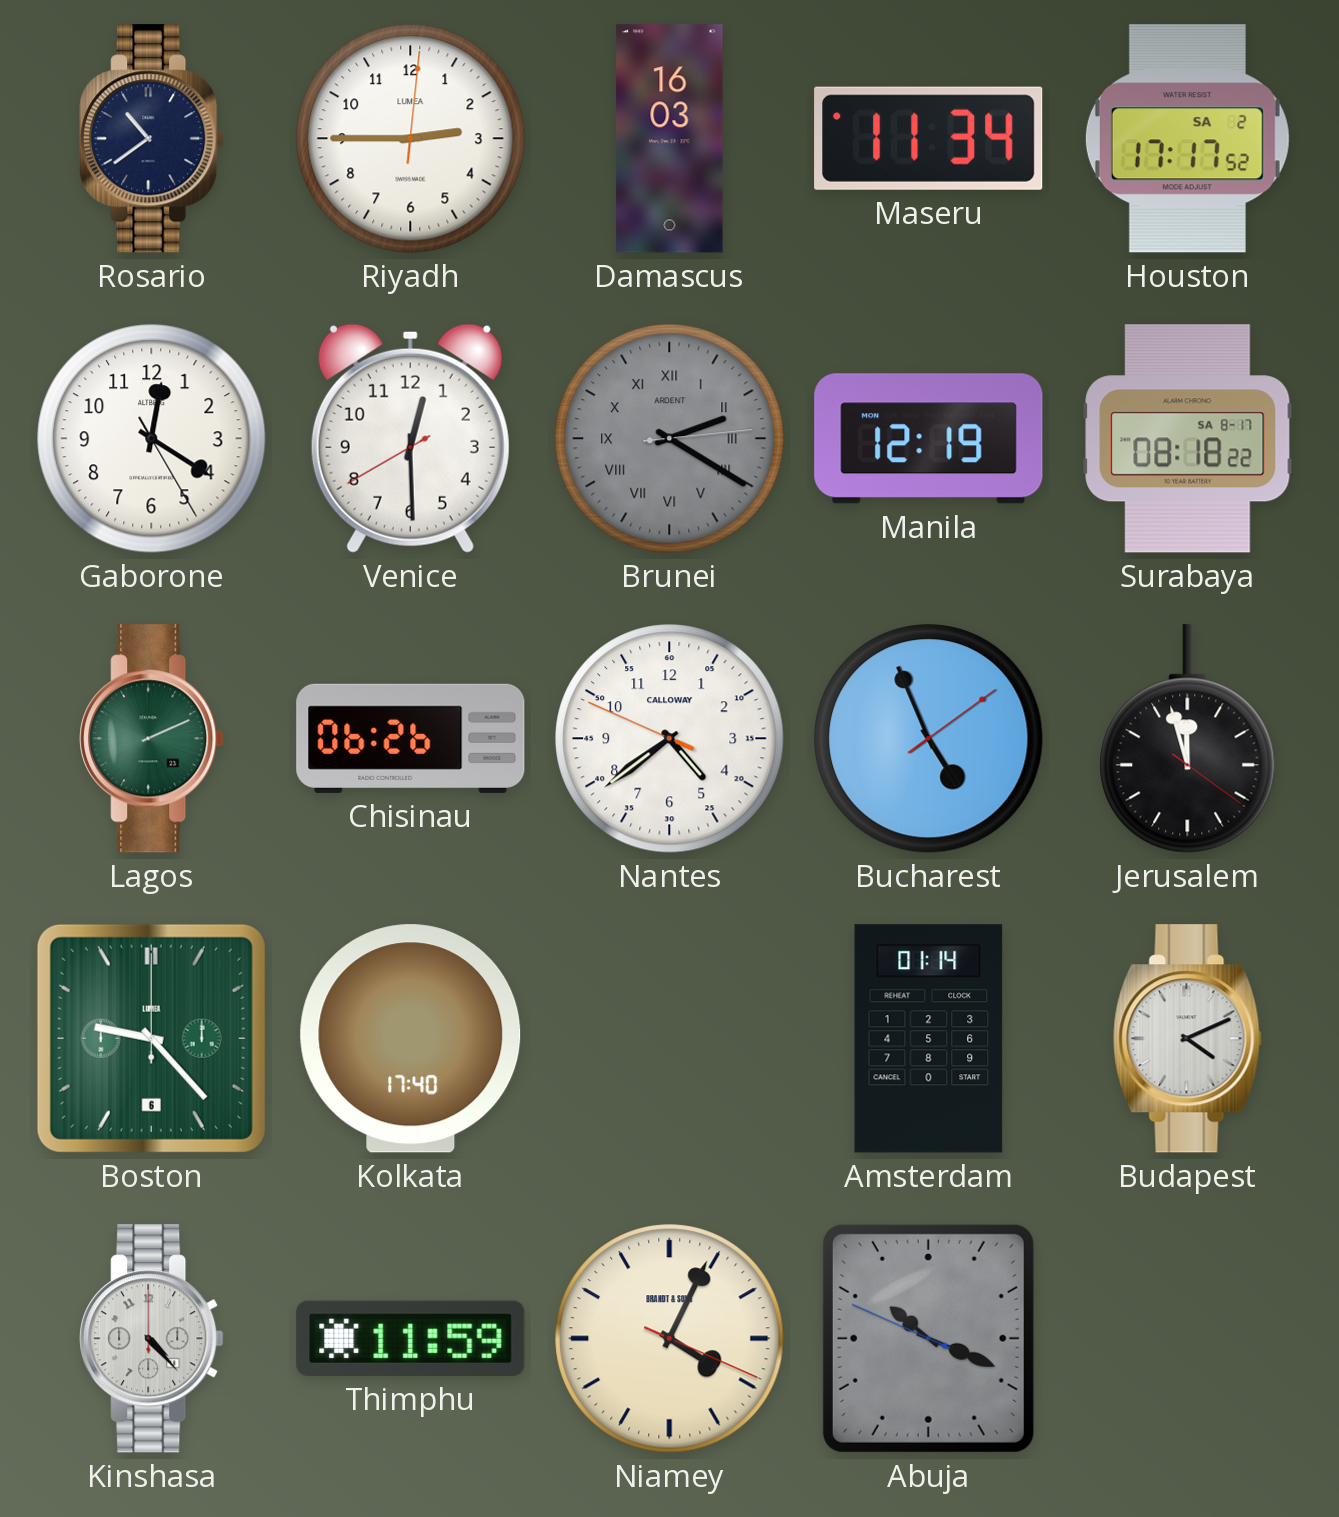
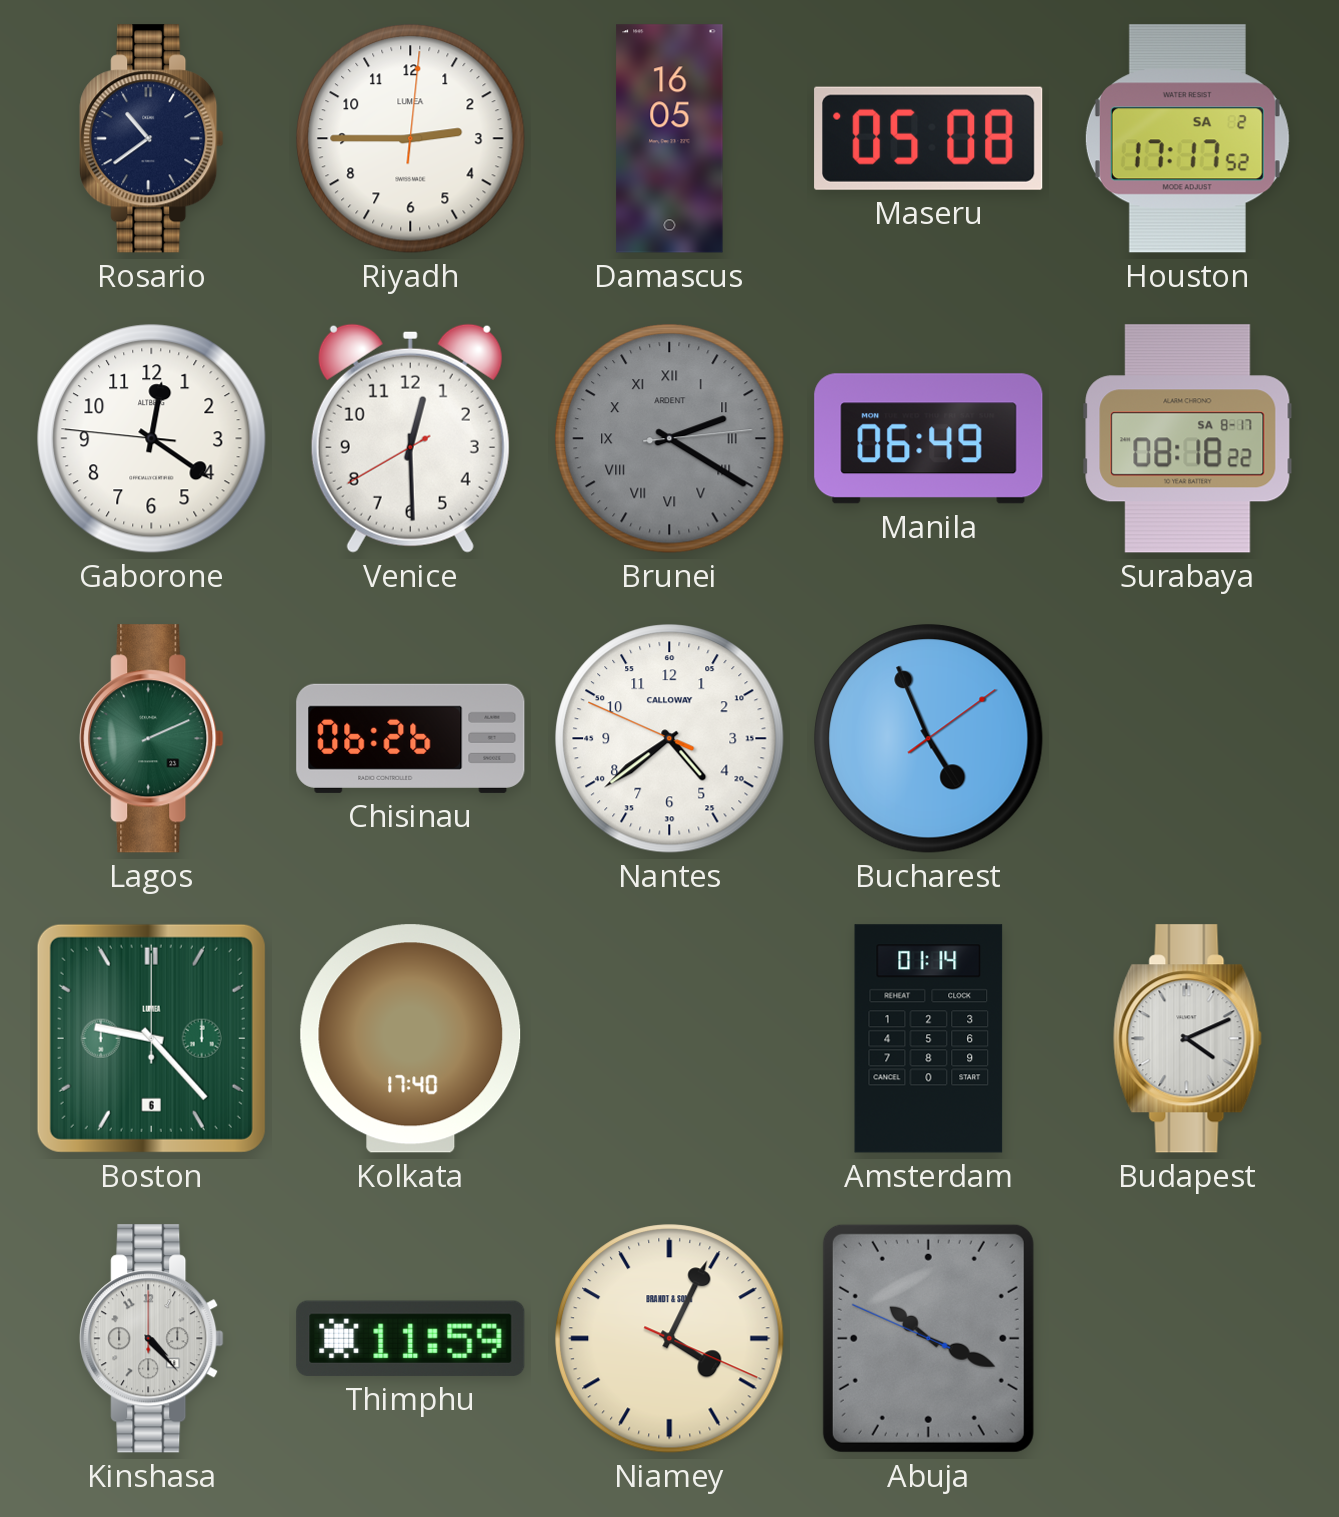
Damascus: 16:03 -> 16:05 (670, 139)
Maseru: 11:34 -> 05:08 (929, 138)
Gaborone: 12:20:25 -> 12:20:46 (152, 439)
Manila: 12:19 -> 06:49 (929, 439)
Jerusalem: 11:57 -> none (1188, 739)
